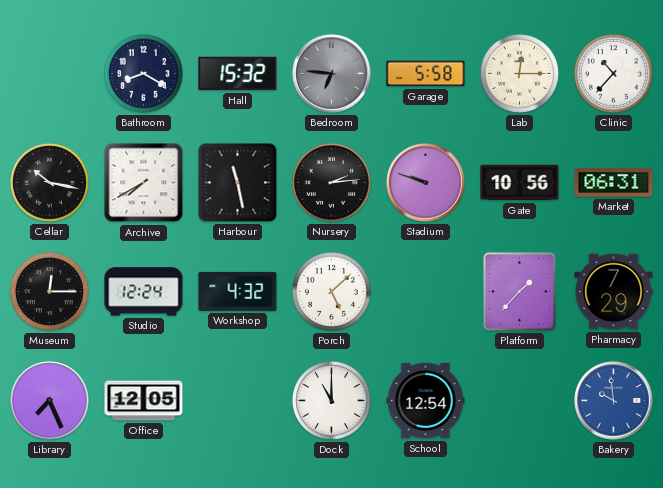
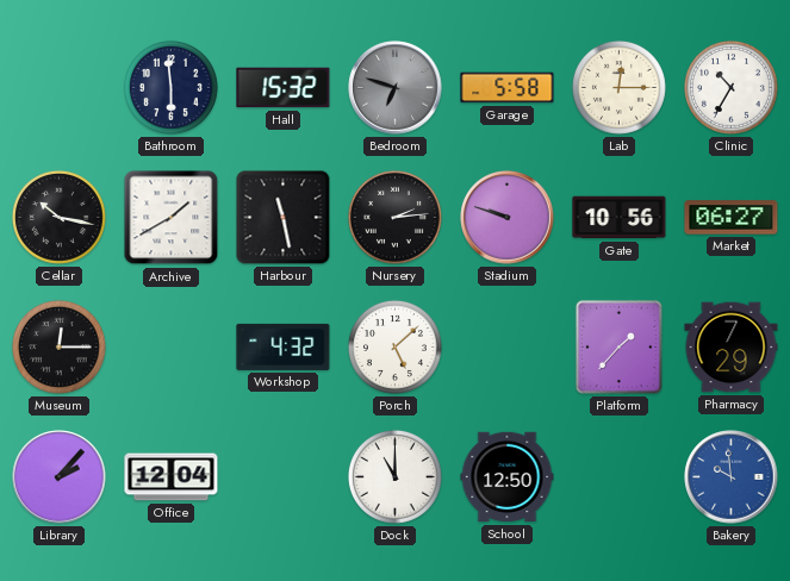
Bathroom: 8:20 -> 5:59 (170, 87)
Bedroom: 6:46 -> 6:48 (396, 88)
Clinic: 10:37 -> 10:35 (730, 87)
Archive: 7:40 -> 1:40 (172, 218)
Market: 06:31 -> 06:27 (732, 218)
Studio: 12:24 -> none (144, 292)
Library: 7:26 -> 2:07 (60, 477)
Office: 12:05 -> 12:04 (172, 477)
School: 12:54 -> 12:50 (508, 477)
